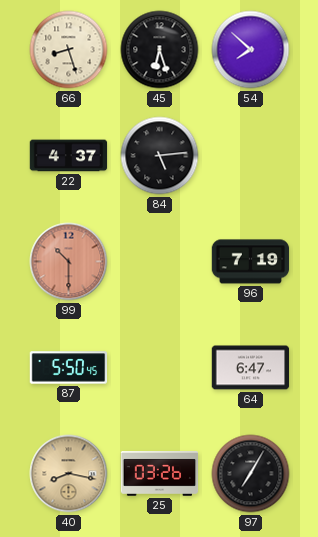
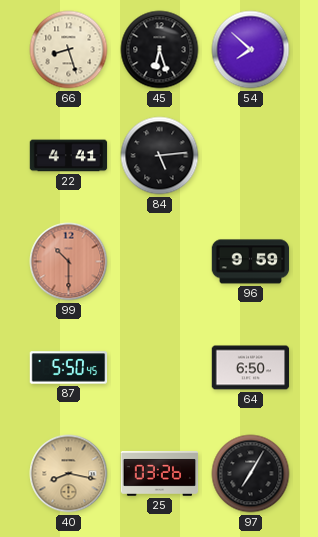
22: 4:37 -> 4:41 (69, 156)
96: 7:19 -> 9:59 (251, 262)
64: 6:47 -> 6:50 (251, 368)
